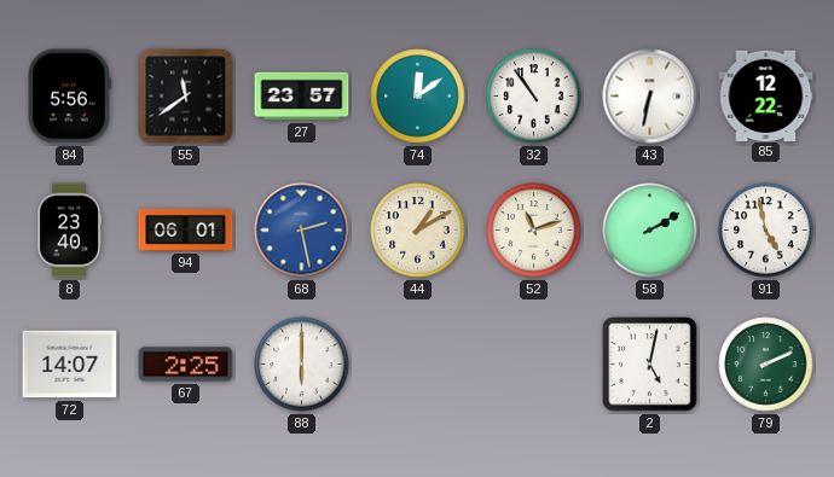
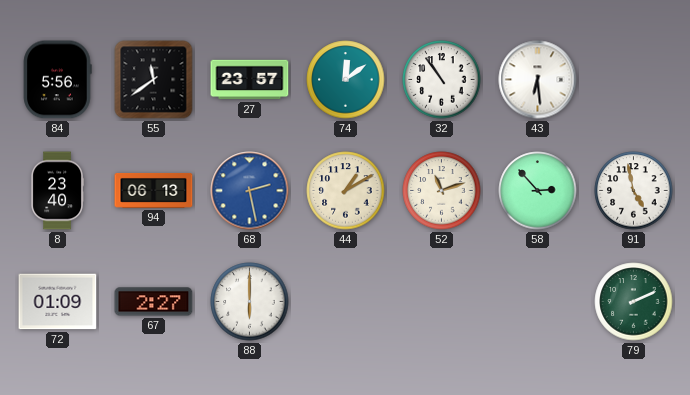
43: 6:32 -> 6:29 (538, 80)
85: 12:22 -> none (766, 95)
94: 06:01 -> 06:13 (154, 190)
58: 2:10 -> 2:53 (538, 191)
72: 14:07 -> 01:09 (58, 302)
67: 2:25 -> 2:27 (154, 302)
2: 5:02 -> none (650, 365)
